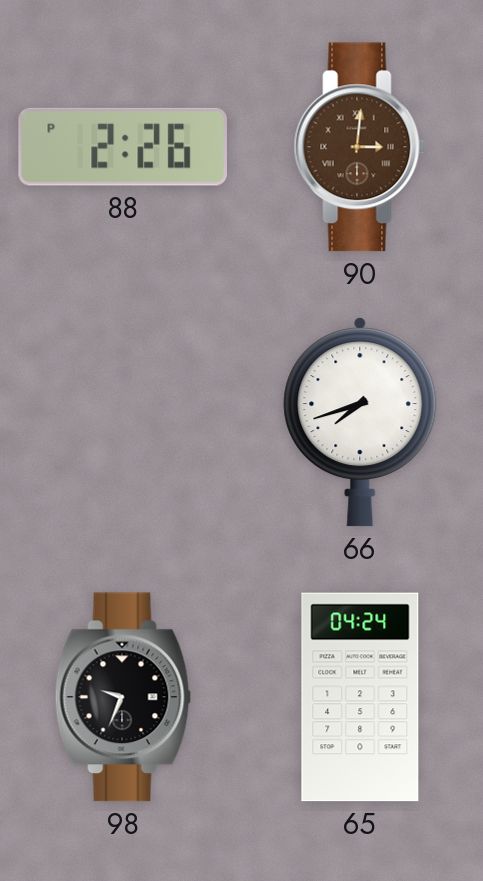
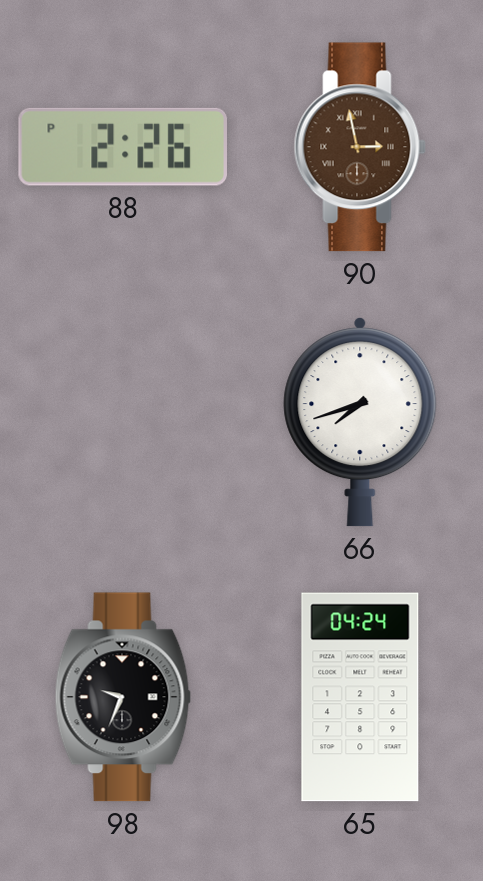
90: 3:01 -> 2:58 (360, 147)
